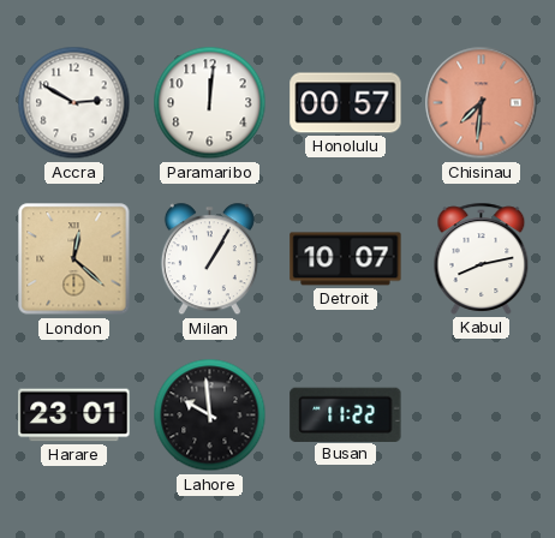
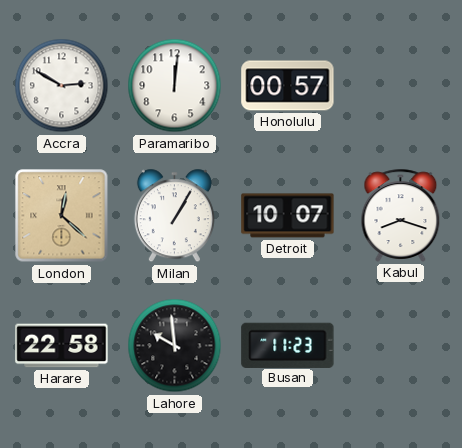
Chisinau: 7:31 -> none (482, 103)
Kabul: 8:13 -> 8:18 (401, 215)
Harare: 23:01 -> 22:58 (62, 346)
Busan: 11:22 -> 11:23 (288, 345)
